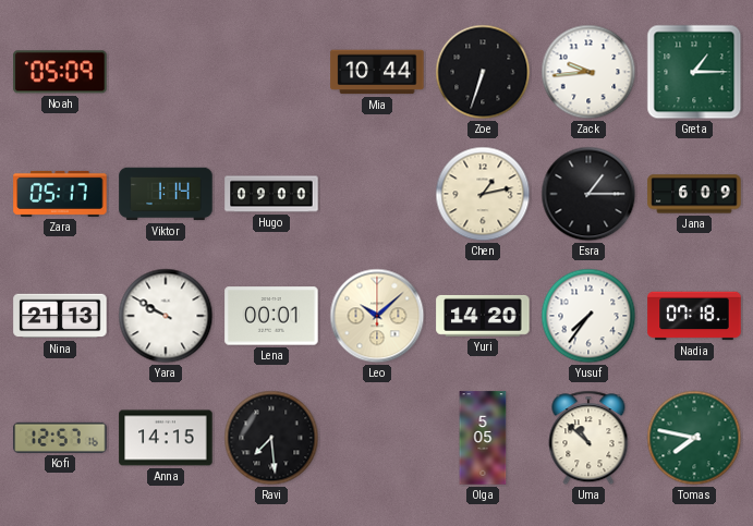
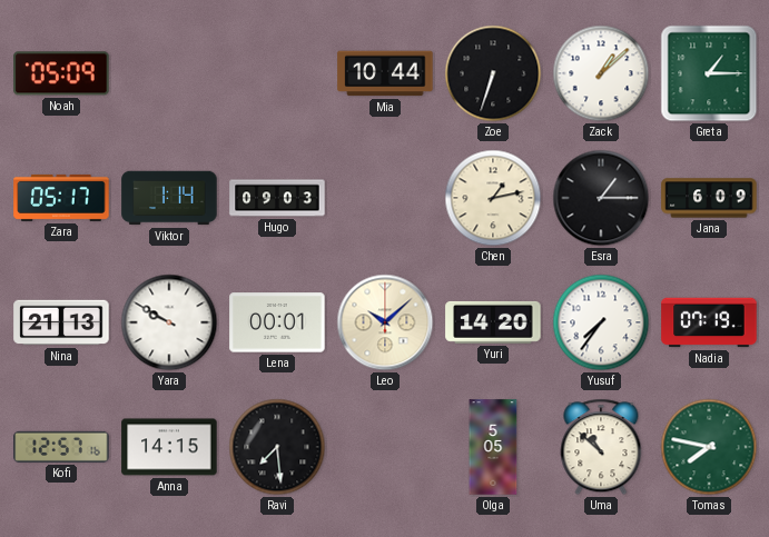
Zack: 9:44 -> 1:08 (601, 73)
Hugo: 09:00 -> 09:03 (277, 198)
Nadia: 07:18 -> 07:19 (709, 322)
